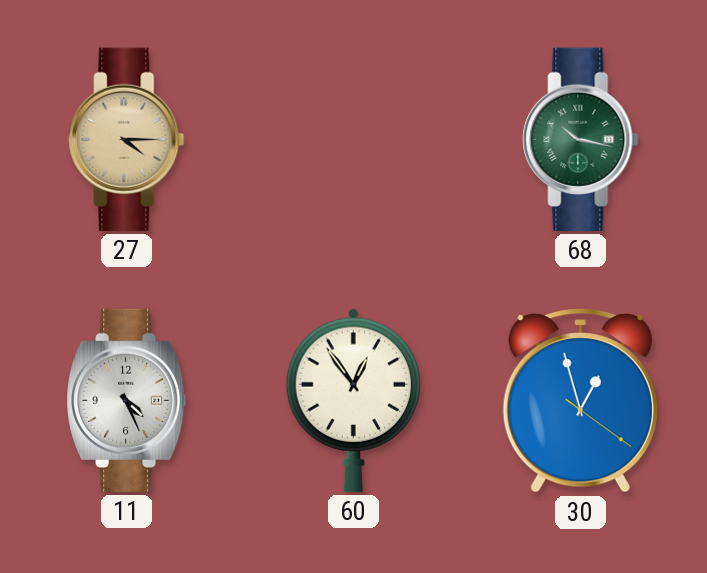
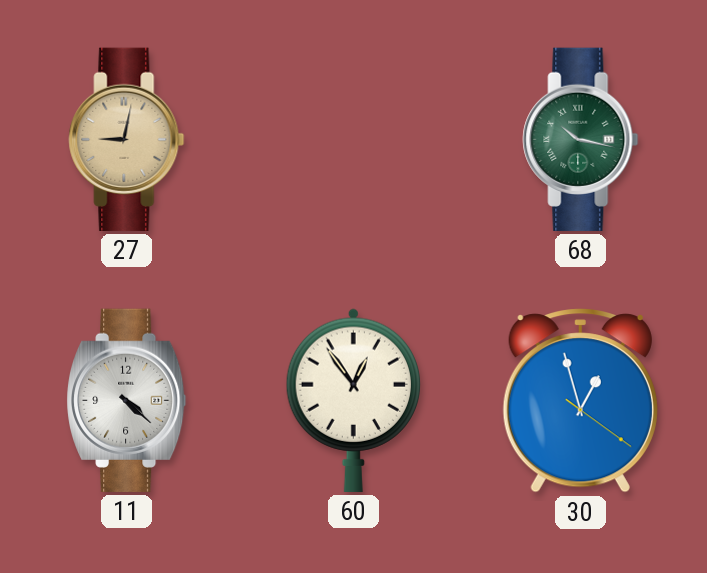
27: 4:15 -> 9:02 (127, 139)
11: 4:26 -> 4:22 (127, 400)
